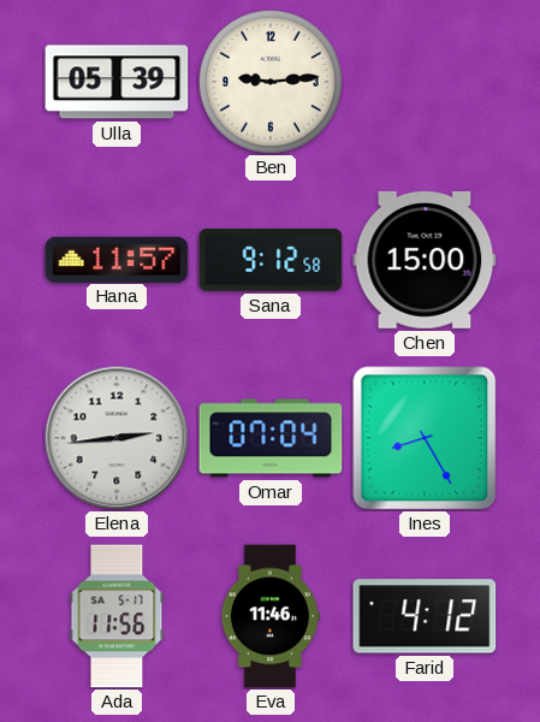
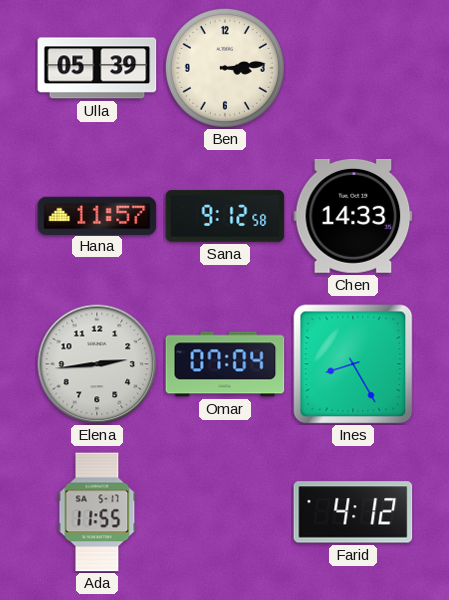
Ben: 9:14 -> 3:14 (225, 68)
Chen: 15:00 -> 14:33 (353, 216)
Ada: 11:56 -> 11:55 (97, 512)
Eva: 11:46 -> none (271, 616)
